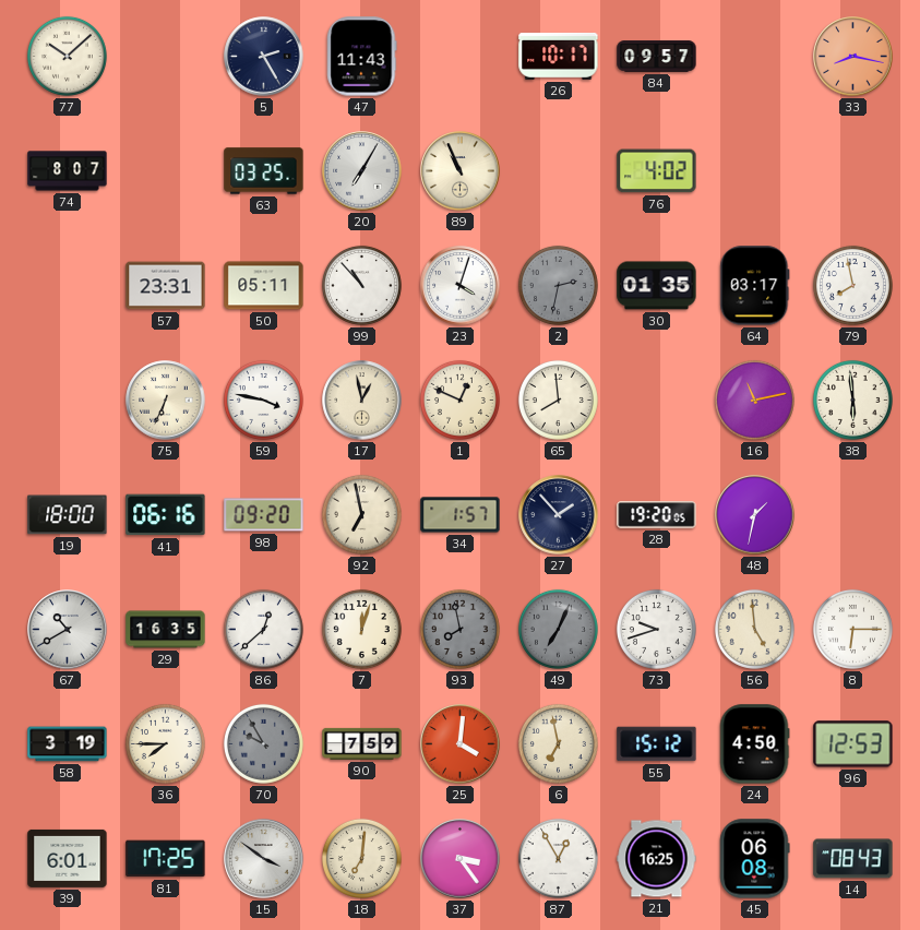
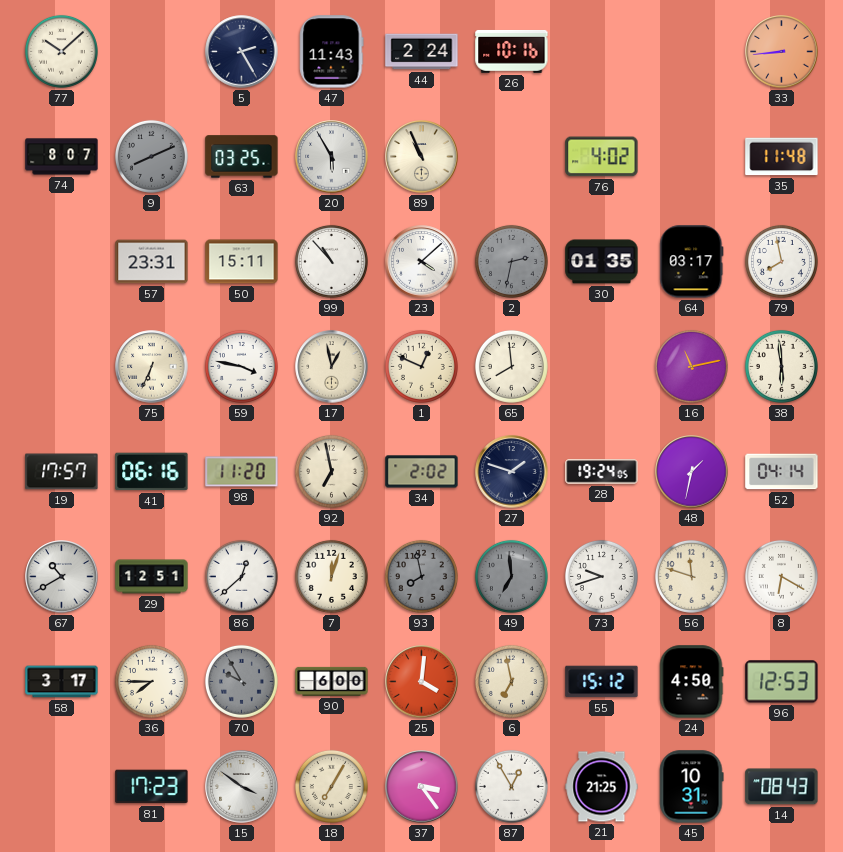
44: none -> 2:24 (422, 52)
26: 10:17 -> 10:16 (512, 51)
84: 09:57 -> none (657, 57)
33: 8:17 -> 8:44 (782, 52)
9: none -> 8:11 (151, 156)
20: 7:05 -> 5:55 (332, 157)
35: none -> 11:48 (782, 157)
50: 05:11 -> 15:11 (242, 262)
23: 4:03 -> 4:08 (422, 262)
19: 18:00 -> 17:57 (62, 472)
98: 09:20 -> 11:20 (242, 472)
34: 1:57 -> 2:02 (422, 472)
27: 1:53 -> 1:48 (512, 472)
28: 19:20 -> 19:24 (602, 472)
52: none -> 04:14 (782, 472)
29: 16:35 -> 12:51 (152, 577)
49: 7:04 -> 6:59 (511, 576)
56: 4:59 -> 11:48 (691, 576)
8: 6:15 -> 6:20 (781, 576)
58: 3:19 -> 3:17 (62, 682)
90: 7:59 -> 6:00 (332, 681)
39: 6:01 -> none (68, 858)
81: 17:25 -> 17:23 (152, 787)
18: 7:01 -> 7:05 (331, 786)
21: 16:25 -> 21:25 (602, 787)
45: 06:08 -> 10:31 (692, 787)
